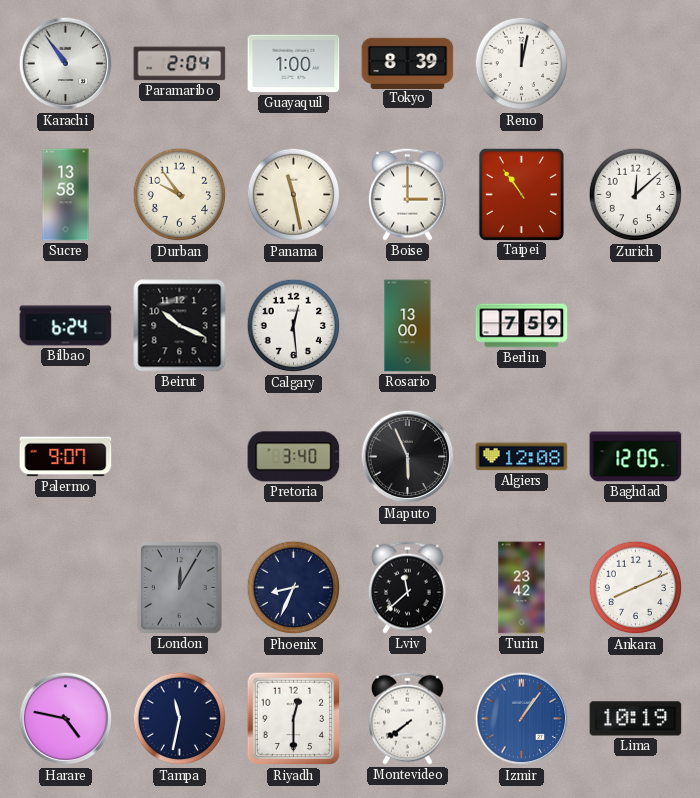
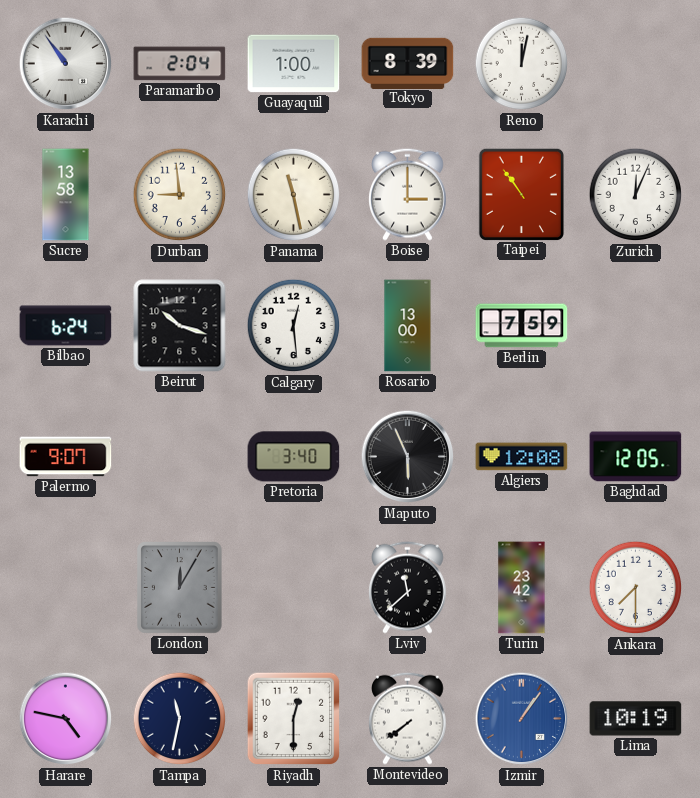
Durban: 9:54 -> 8:59 (180, 195)
Zurich: 12:08 -> 12:04 (636, 195)
Beirut: 10:19 -> 10:18 (180, 326)
Phoenix: 8:34 -> none (294, 588)
Ankara: 8:11 -> 7:30 (636, 588)
